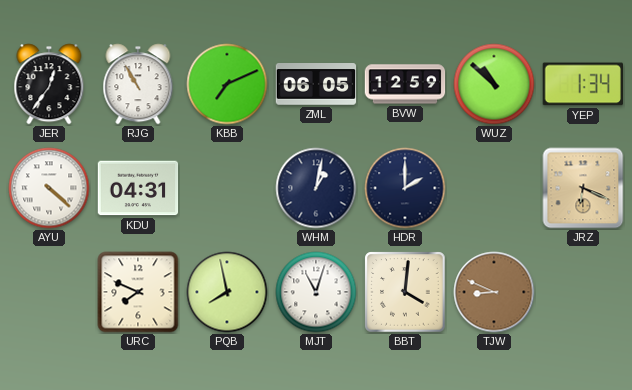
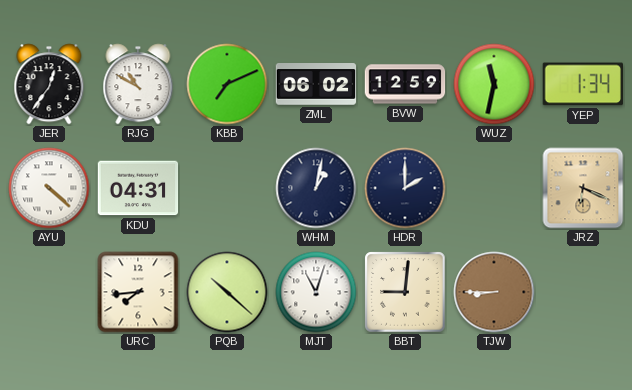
RJG: 10:55 -> 10:50 (138, 84)
ZML: 06:05 -> 06:02 (316, 84)
WUZ: 10:52 -> 11:32 (494, 84)
URC: 7:49 -> 7:44 (138, 292)
PQB: 7:58 -> 10:22 (227, 292)
BBT: 4:01 -> 9:01 (405, 292)
TJW: 8:49 -> 8:45 (494, 292)
